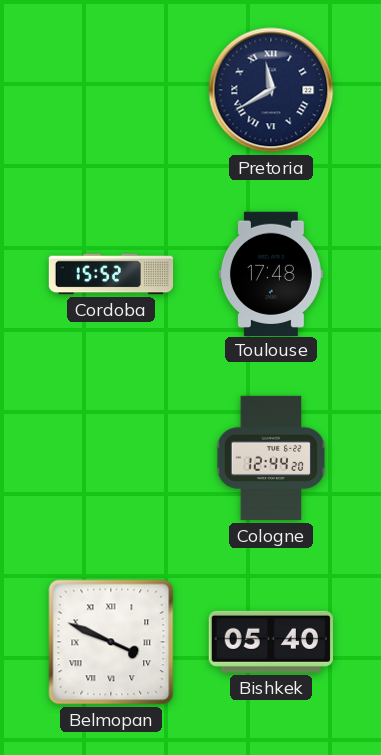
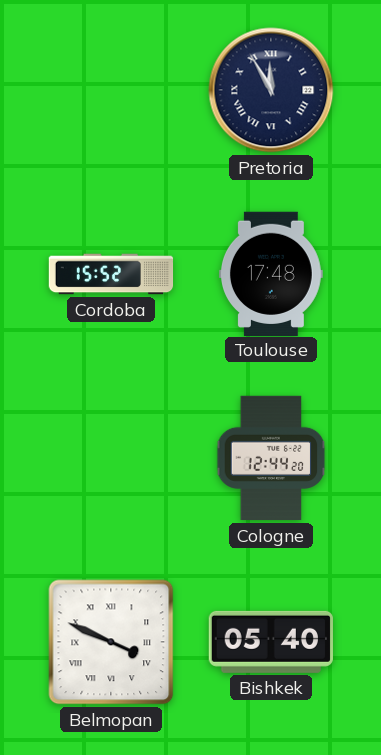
Pretoria: 11:40 -> 11:55 (271, 90)
